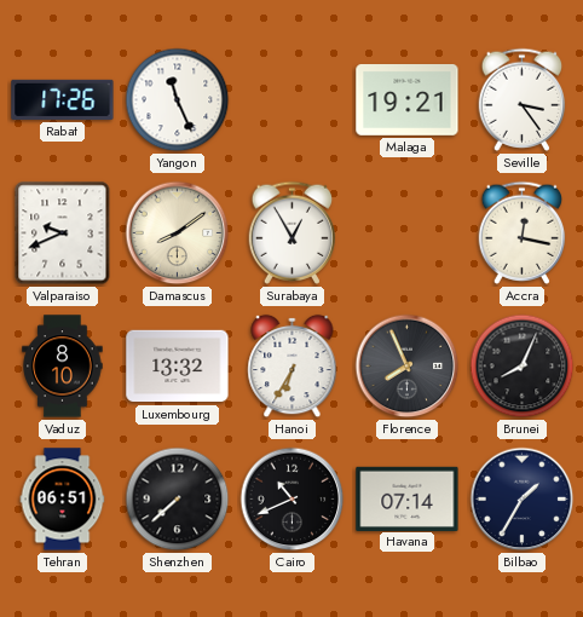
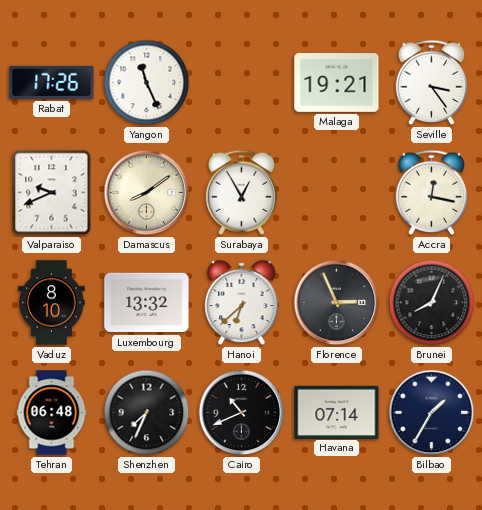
Hanoi: 6:35 -> 6:38 (242, 303)
Florence: 7:56 -> 2:56 (337, 303)
Tehran: 06:51 -> 06:48 (52, 413)
Shenzhen: 7:38 -> 7:34 (147, 413)
